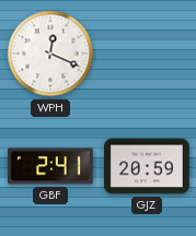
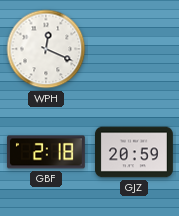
GBF: 2:41 -> 2:18 (46, 152)
